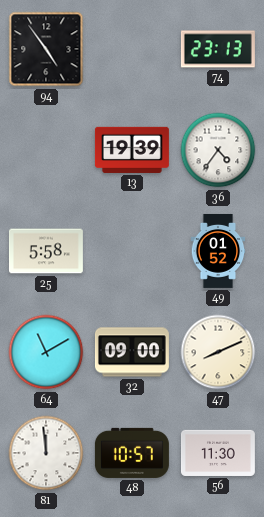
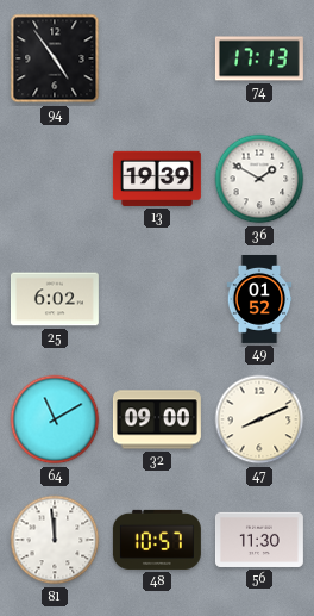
74: 23:13 -> 17:13 (259, 58)
36: 4:36 -> 1:50 (259, 179)
25: 5:58 -> 6:02 (55, 299)
